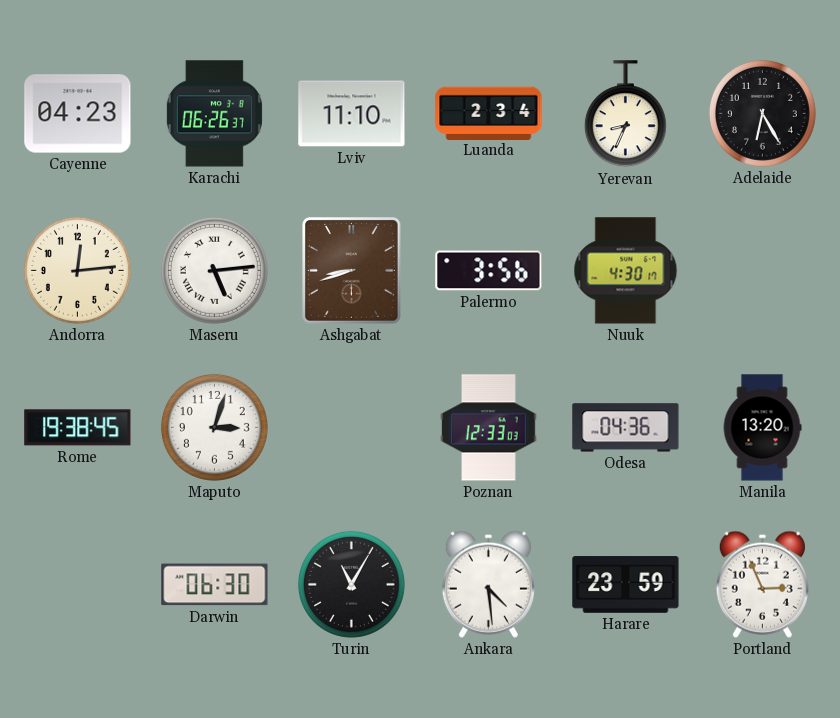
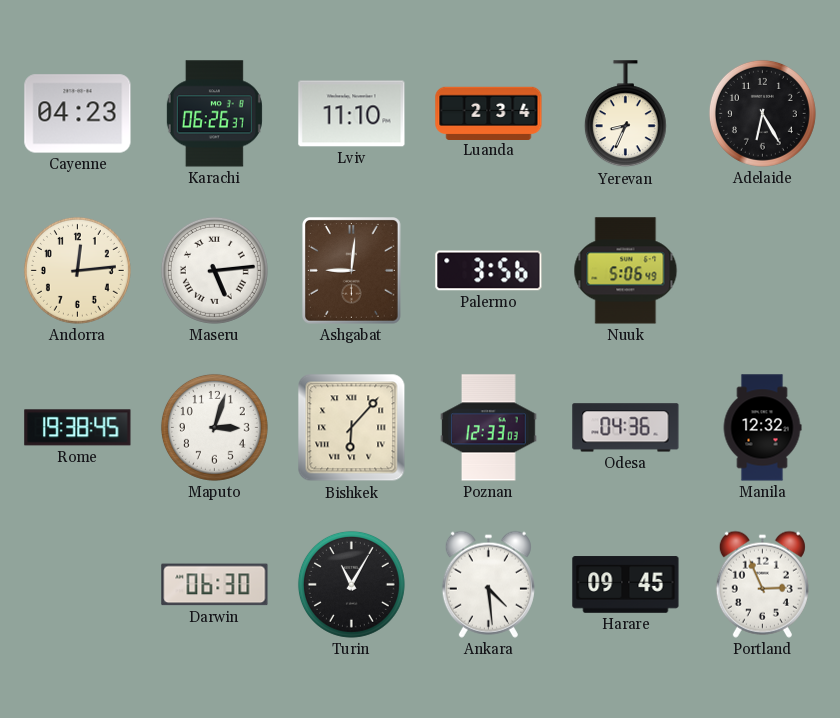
Ashgabat: 8:42 -> 9:01 (352, 271)
Nuuk: 4:30 -> 5:06 (626, 271)
Bishkek: none -> 6:07 (352, 428)
Manila: 13:20 -> 12:32 (762, 428)
Harare: 23:59 -> 09:45 (626, 585)
